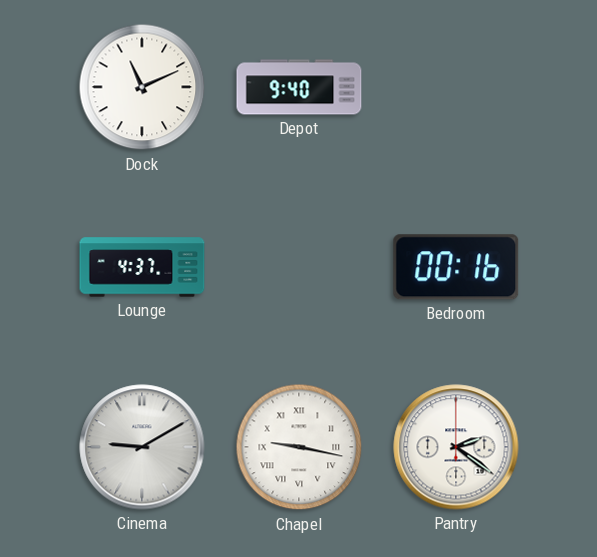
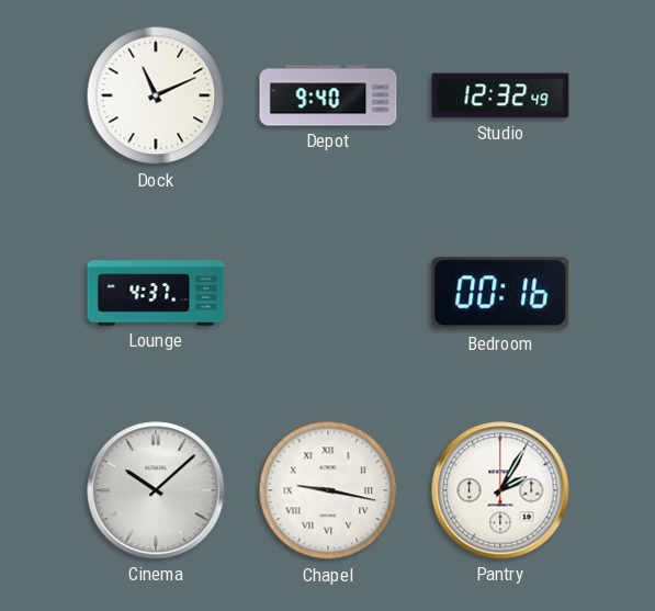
Studio: none -> 12:32 (500, 95)
Cinema: 9:10 -> 10:08 (156, 490)
Pantry: 2:21 -> 2:05 (500, 490)
